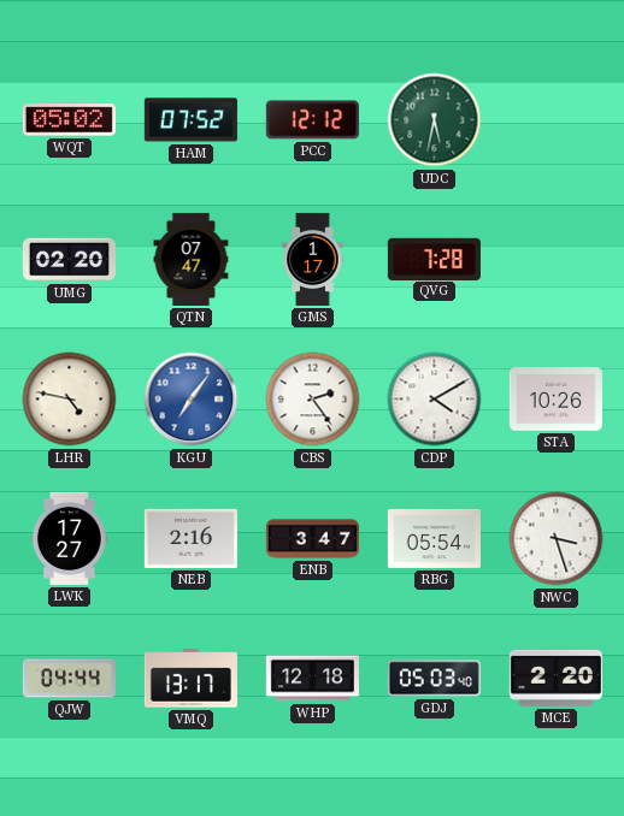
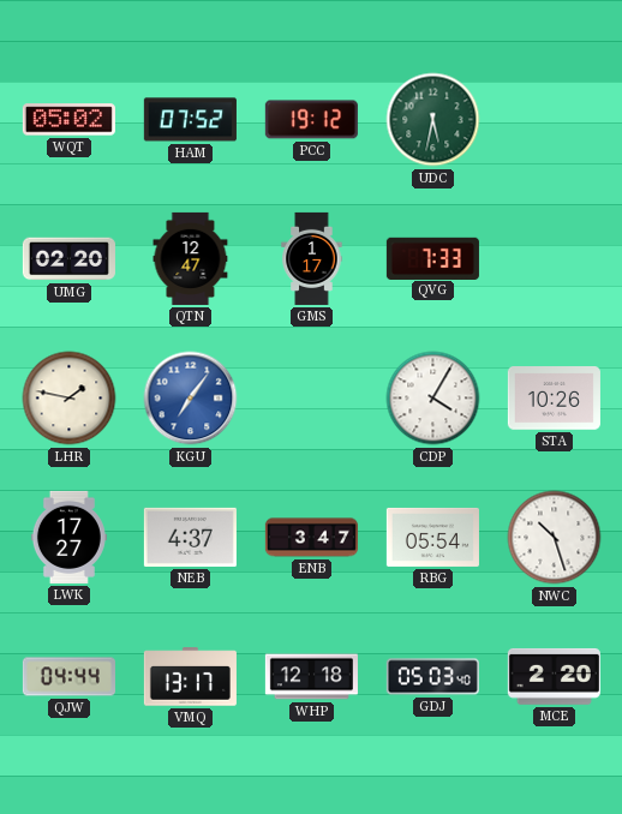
PCC: 12:12 -> 19:12 (311, 120)
QTN: 07:47 -> 12:47 (191, 258)
QVG: 7:28 -> 7:33 (432, 258)
LHR: 4:47 -> 1:47 (70, 399)
CBS: 2:24 -> none (313, 400)
CDP: 4:10 -> 4:05 (433, 399)
NEB: 2:16 -> 4:37 (190, 537)
NWC: 3:27 -> 10:27 (555, 538)
